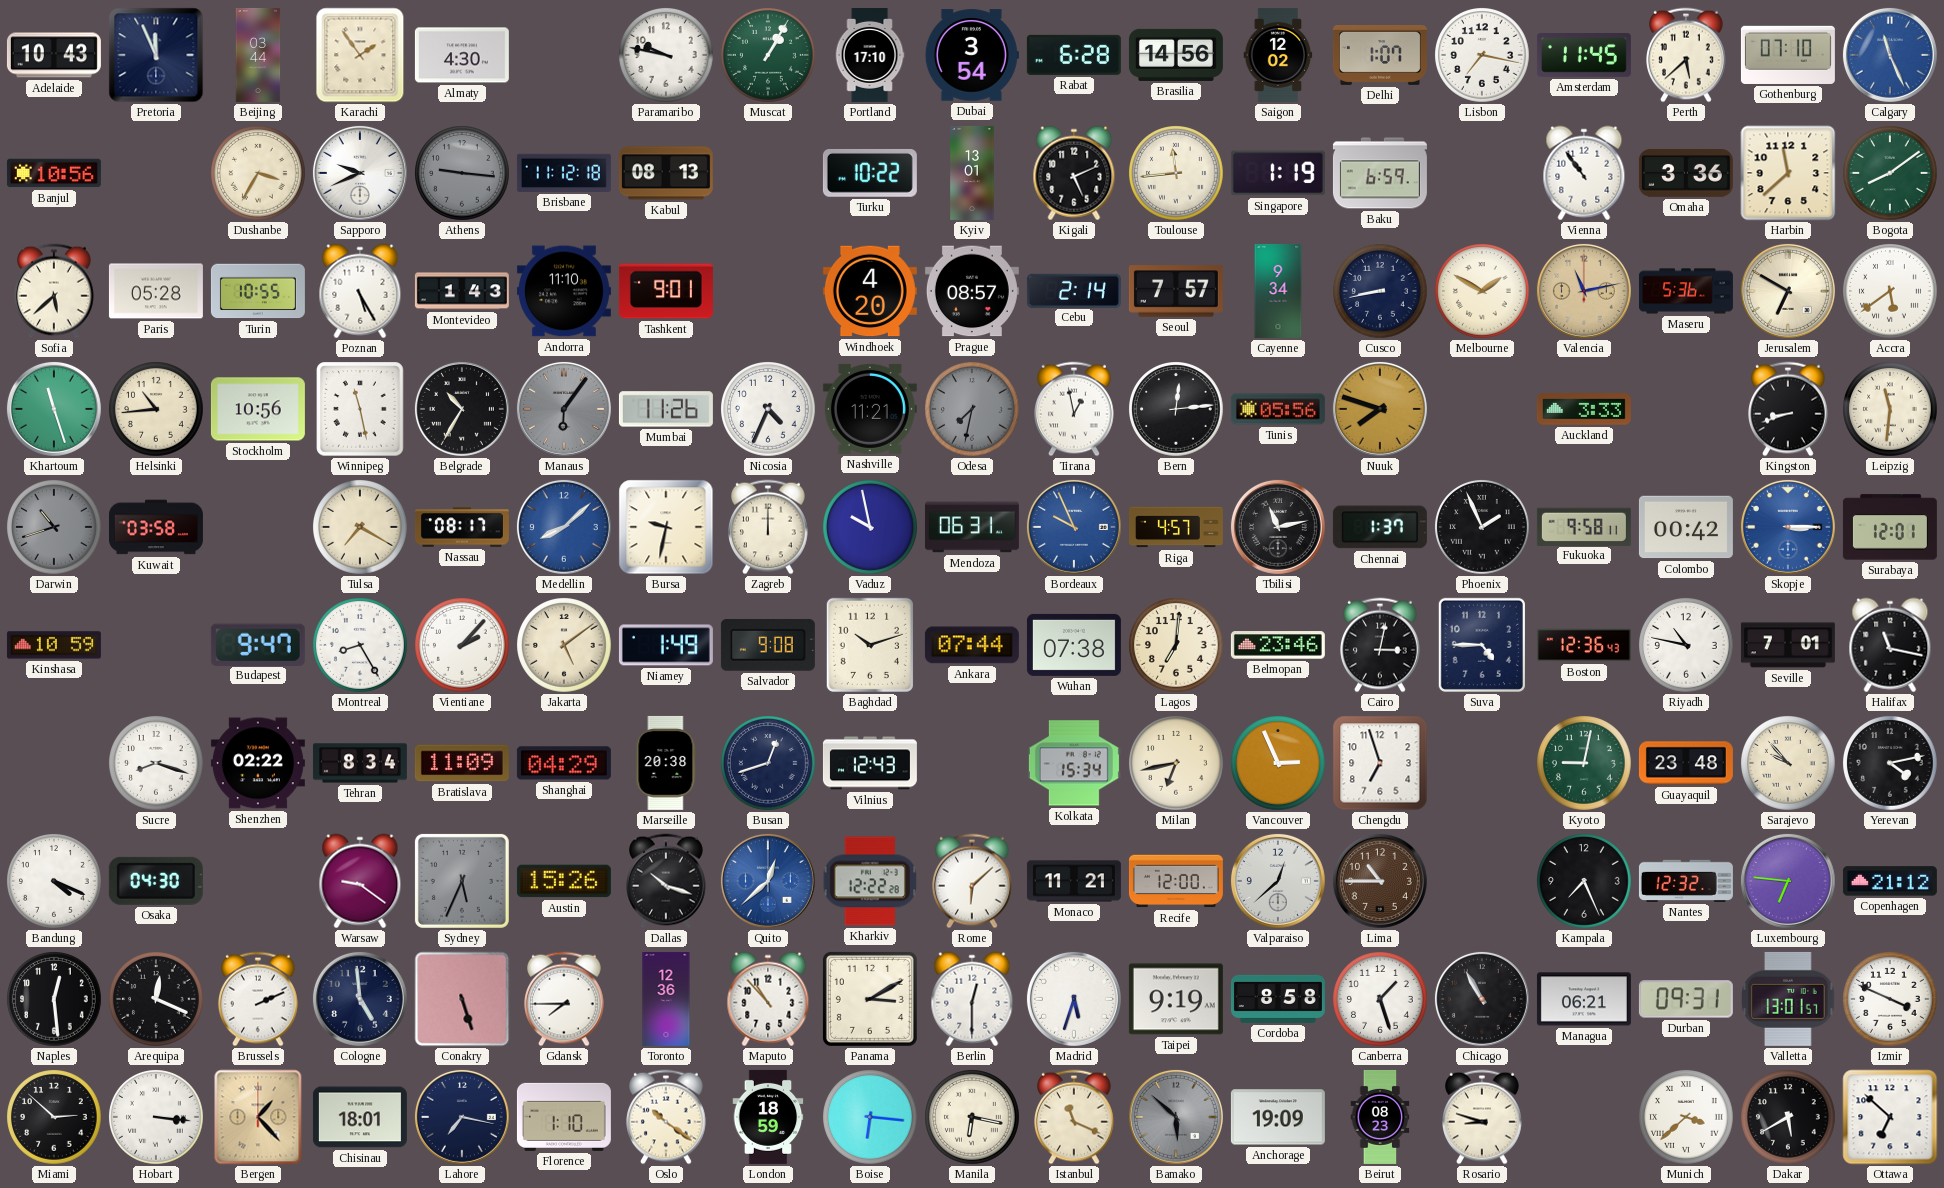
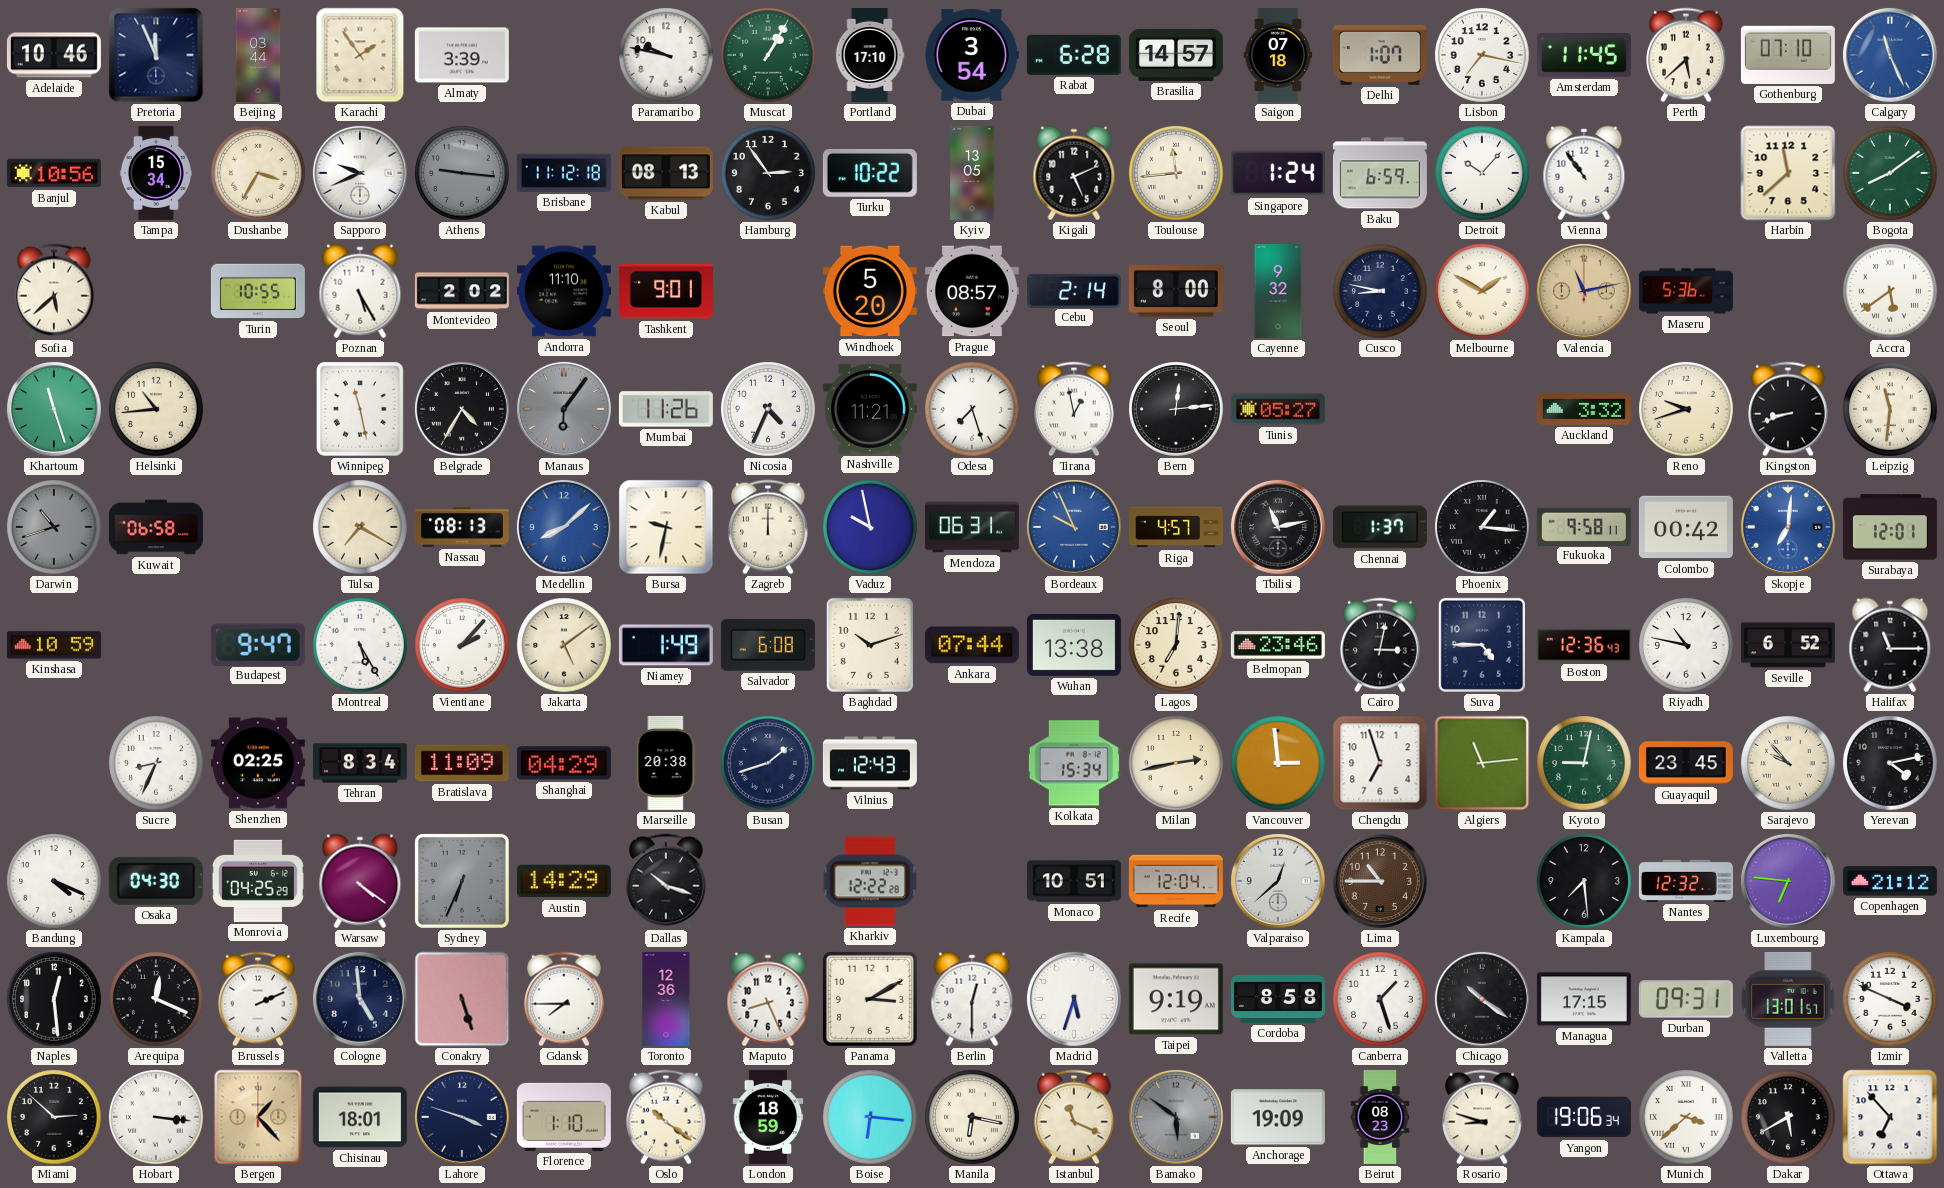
Adelaide: 10:43 -> 10:46 (54, 55)
Almaty: 4:30 -> 3:39 (462, 55)
Brasilia: 14:56 -> 14:57 (1176, 55)
Saigon: 12:02 -> 07:18 (1278, 55)
Tampa: none -> 15:34 (156, 173)
Hamburg: none -> 2:54 (769, 174)
Kyiv: 13:01 -> 13:05 (972, 173)
Singapore: 1:19 -> 1:24 (1278, 173)
Detroit: none -> 10:07 (1483, 174)
Omaha: 3:36 -> none (1686, 173)
Paris: 05:28 -> none (156, 291)
Montevideo: 1:43 -> 2:02 (462, 291)
Windhoek: 4:20 -> 5:20 (870, 291)
Seoul: 7:57 -> 8:00 (1176, 291)
Cayenne: 9:34 -> 9:32 (1278, 291)
Cusco: 8:43 -> 8:47 (1381, 292)
Jerusalem: 6:50 -> none (1788, 291)
Stockholm: 10:56 -> none (258, 409)
Belgrade: 10:35 -> 4:35 (462, 409)
Odesa: 7:32 -> 7:27 (973, 410)
Odesa dial: grey -> white (973, 410)
Tunis: 05:56 -> 05:27 (1278, 409)
Nuuk: 7:48 -> none (1380, 409)
Auckland: 3:33 -> 3:32 (1584, 409)
Reno: none -> 9:42 (1687, 410)
Kuwait: 03:58 -> 06:58 (156, 527)
Nassau: 08:17 -> 08:13 (462, 527)
Phoenix: 1:56 -> 1:16 (1483, 528)
Skopje: 3:15 -> 7:01 (1788, 527)
Montreal: 8:25 -> 5:25 (361, 646)
Salvador: 9:08 -> 6:08 (768, 645)
Wuhan: 07:38 -> 13:38 (1074, 645)
Seville: 7:01 -> 6:52 (1788, 645)
Halifax: 11:17 -> 11:15 (1890, 645)
Sucre: 8:18 -> 8:34 (157, 764)
Shenzhen: 02:22 -> 02:25 (258, 763)
Busan: 12:42 -> 1:42 (769, 764)
Milan: 6:43 -> 2:43 (1177, 764)
Vancouver: 2:56 -> 2:59 (1279, 764)
Algiers: none -> 11:14 (1482, 763)
Guayaquil: 23:48 -> 23:45 (1686, 763)
Monrovia: none -> 04:25 (258, 881)
Warsaw: 9:21 -> 4:21 (360, 881)
Sydney: 5:34 -> 6:34 (462, 881)
Austin: 15:26 -> 14:29 (564, 881)
Quito: 12:38 -> none (768, 881)
Rome: 6:08 -> none (973, 881)
Monaco: 11:21 -> 10:51 (1074, 881)
Recife: 12:00 -> 12:04 (1176, 881)
Kampala: 7:26 -> 7:29 (1585, 882)
Maputo: 10:53 -> 8:26 (768, 999)
Chicago: 10:55 -> 10:21 (1482, 999)
Managua: 06:21 -> 17:15 (1584, 999)
Lahore: 7:17 -> 3:48 (462, 1117)
Bamako: 5:52 -> 5:51 (1176, 1117)
Yangon: none -> 19:06 (1584, 1117)
Ottawa: 6:52 -> 6:53 (1890, 1117)
